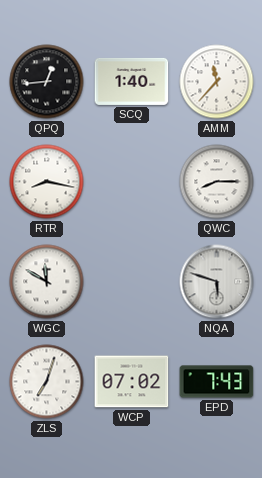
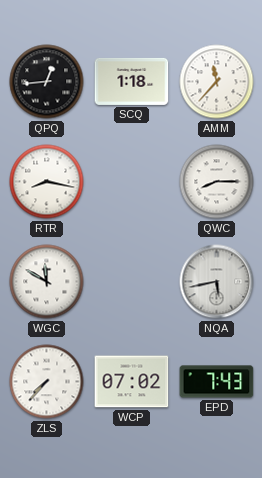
SCQ: 1:40 -> 1:18 (132, 81)
NQA: 5:48 -> 5:43 (217, 282)
ZLS: 7:03 -> 7:37 (47, 382)
